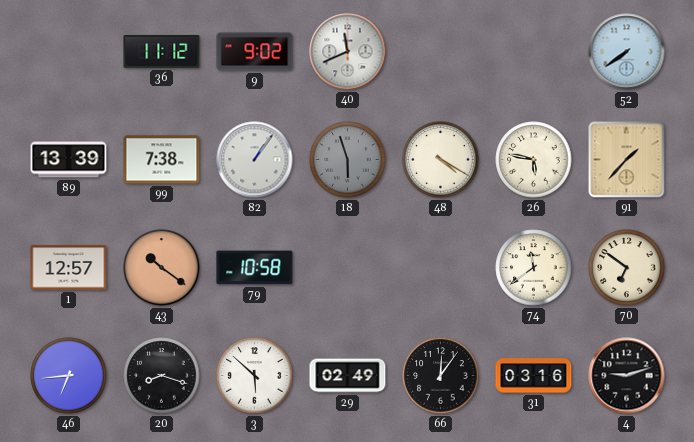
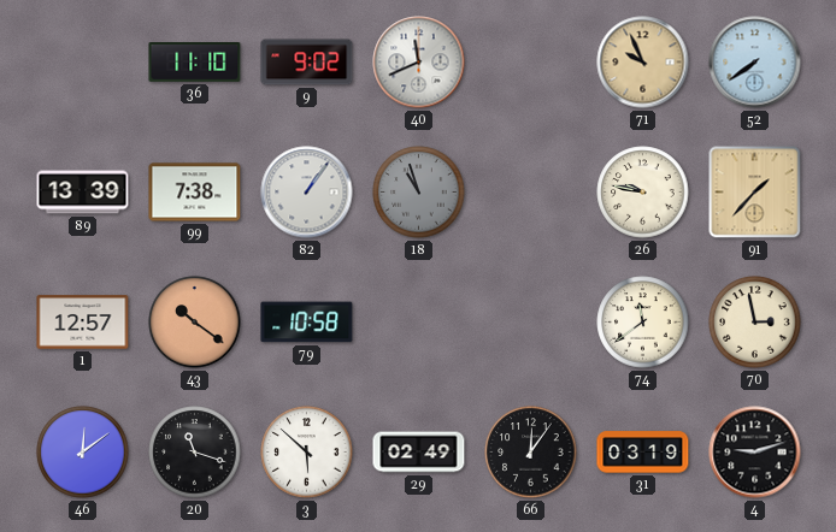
36: 11:12 -> 11:10 (195, 63)
71: none -> 9:56 (643, 63)
18: 5:57 -> 10:57 (419, 193)
48: 4:20 -> none (441, 160)
26: 5:47 -> 9:47 (643, 193)
70: 6:51 -> 2:58 (755, 323)
46: 6:44 -> 12:09 (83, 453)
20: 8:18 -> 11:18 (195, 453)
31: 03:16 -> 03:19 (643, 453)
